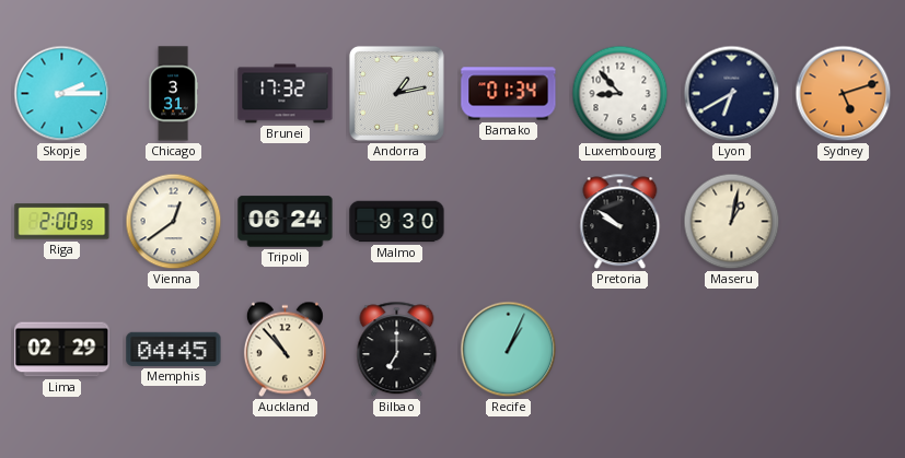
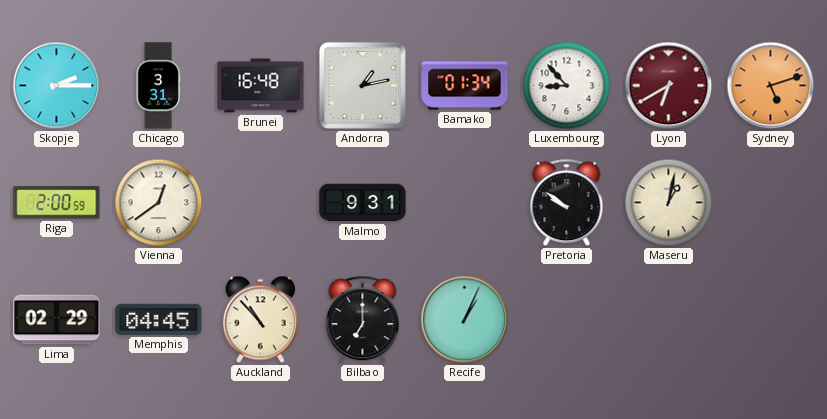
Brunei: 17:32 -> 16:48 (261, 86)
Lyon dial: navy -> burgundy (669, 86)
Tripoli: 06:24 -> none (286, 222)
Malmo: 9:30 -> 9:31 (363, 203)
